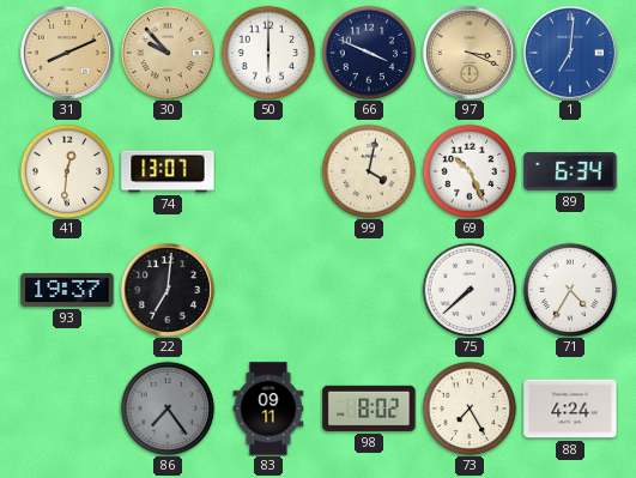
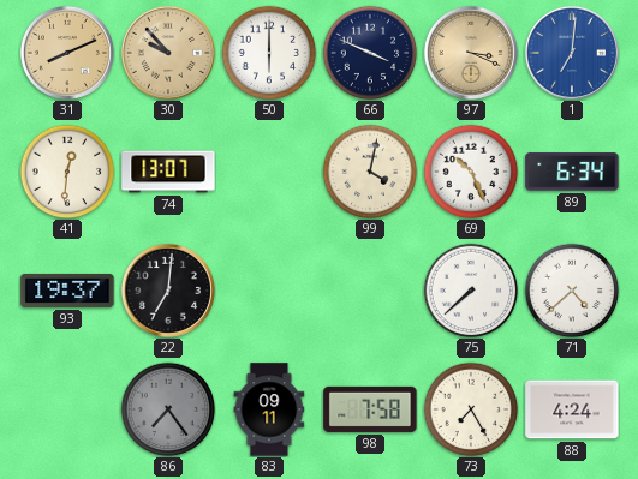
71: 4:35 -> 4:38 (572, 291)
98: 8:02 -> 7:58 (370, 409)
